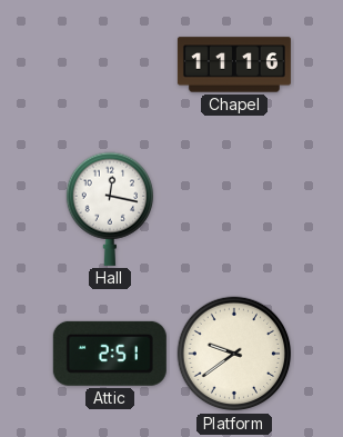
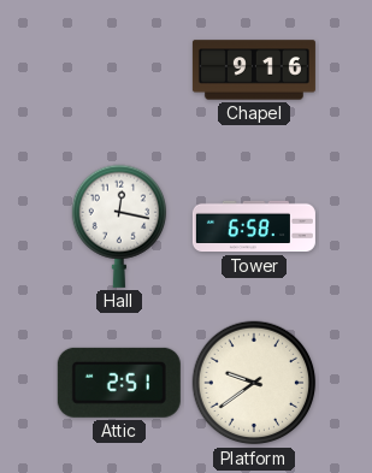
Chapel: 11:16 -> 9:16 (254, 70)
Tower: none -> 6:58 (254, 226)
